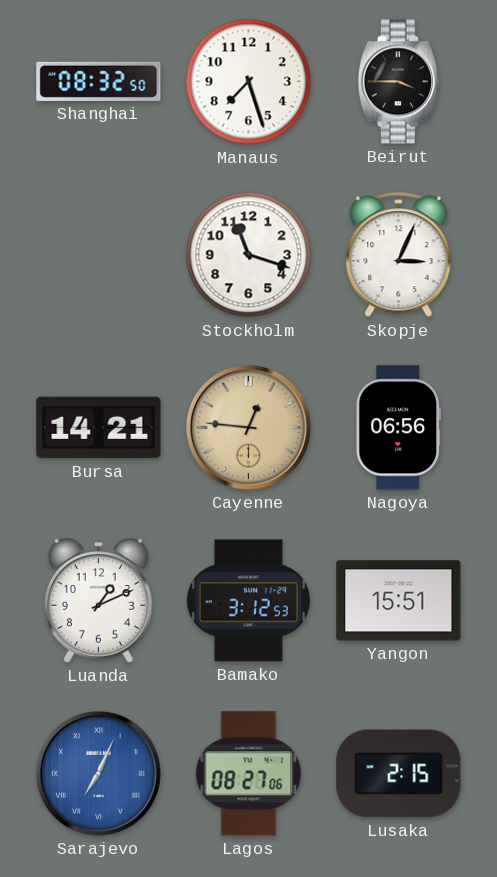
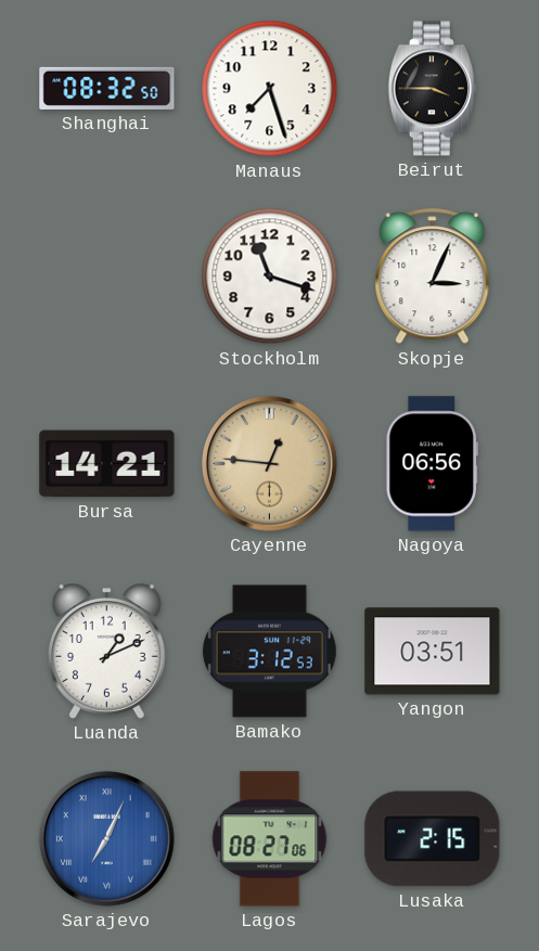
Yangon: 15:51 -> 03:51 (433, 652)
